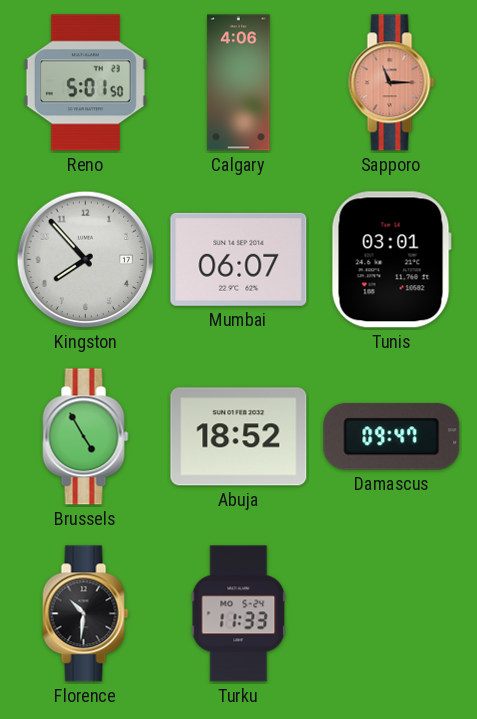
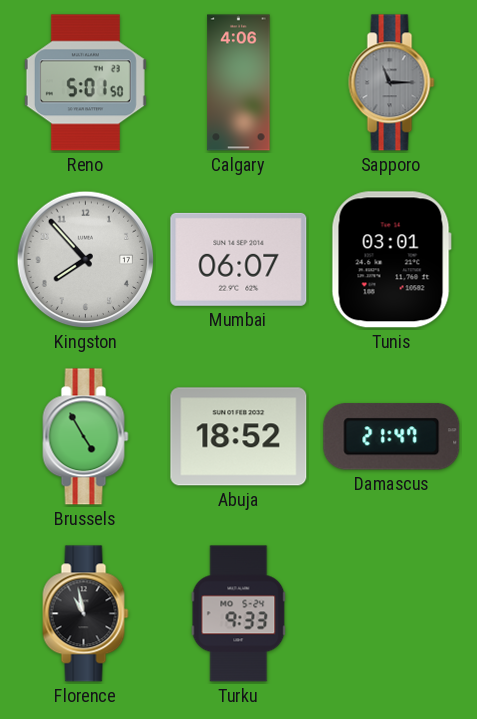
Sapporo dial: salmon -> grey (392, 83)
Damascus: 09:47 -> 21:47 (392, 437)
Florence: 10:31 -> 10:58 (86, 614)
Turku: 11:33 -> 9:33 (239, 614)
